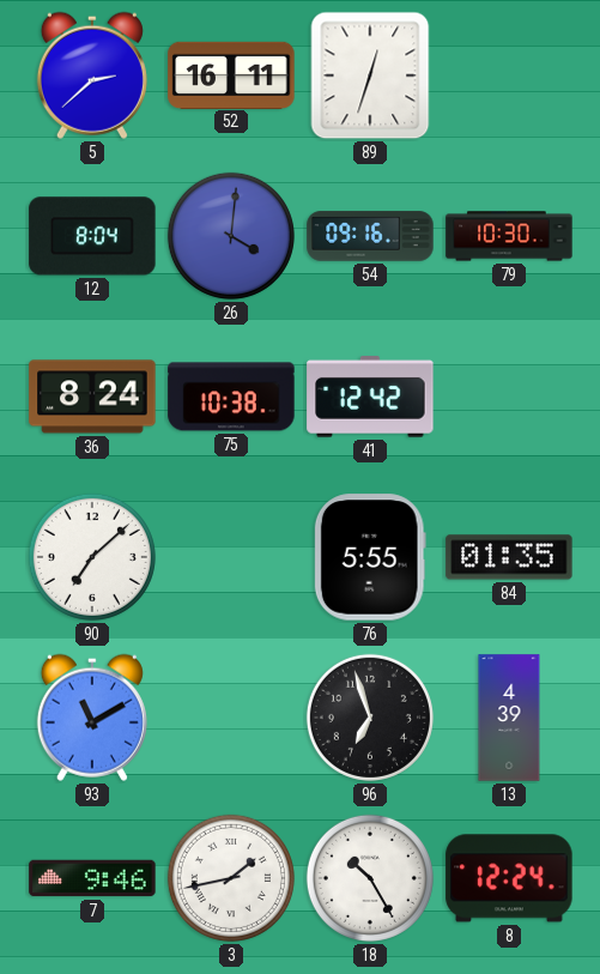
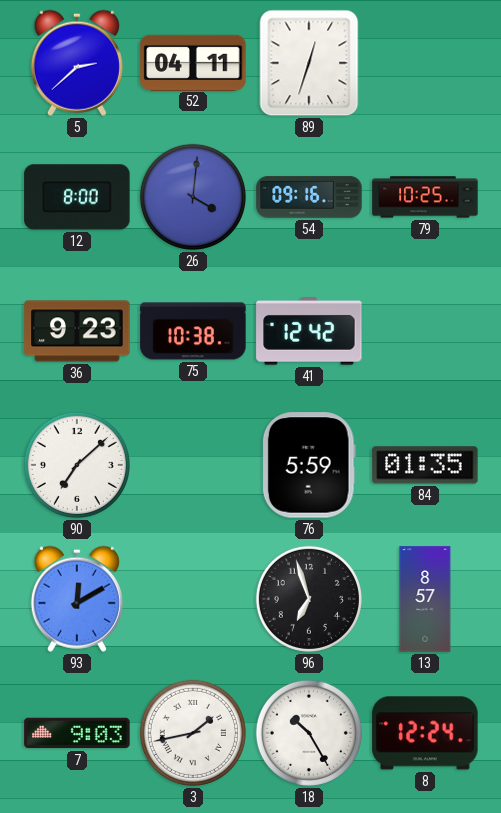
52: 16:11 -> 04:11 (193, 62)
12: 8:04 -> 8:00 (77, 197)
79: 10:30 -> 10:25 (425, 197)
36: 8:24 -> 9:23 (77, 331)
76: 5:55 -> 5:59 (309, 465)
93: 11:10 -> 12:10 (77, 599)
13: 4:39 -> 8:57 (425, 599)
7: 9:46 -> 9:03 (77, 733)
